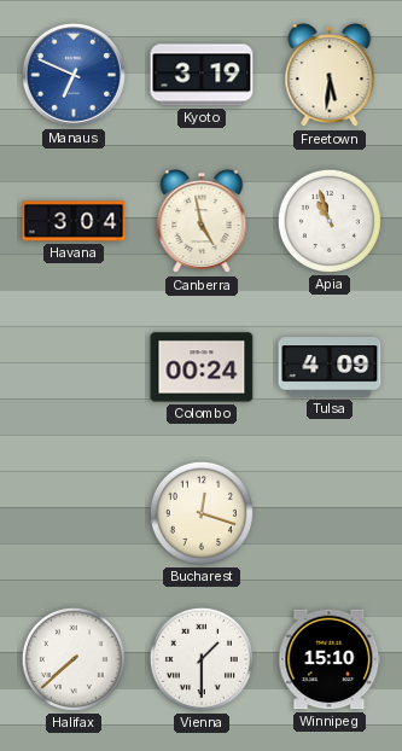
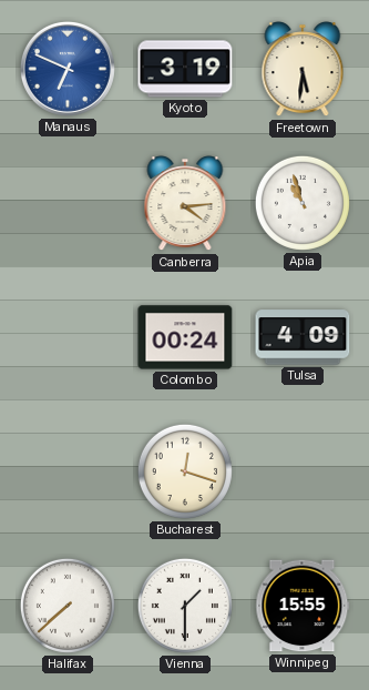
Havana: 3:04 -> none (74, 221)
Canberra: 4:58 -> 4:14 (185, 204)
Winnipeg: 15:10 -> 15:55 (303, 606)
